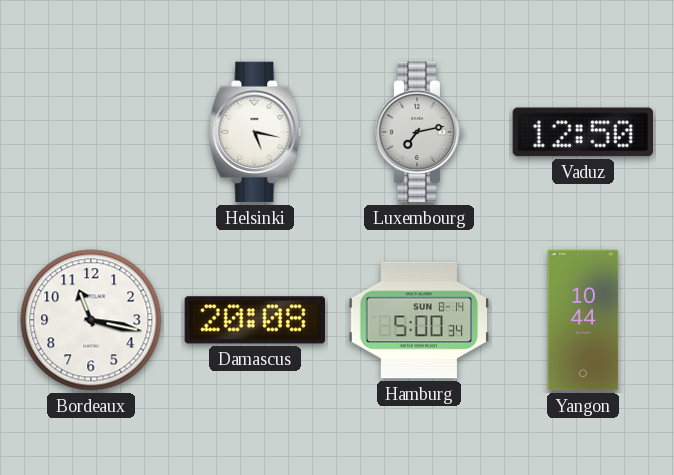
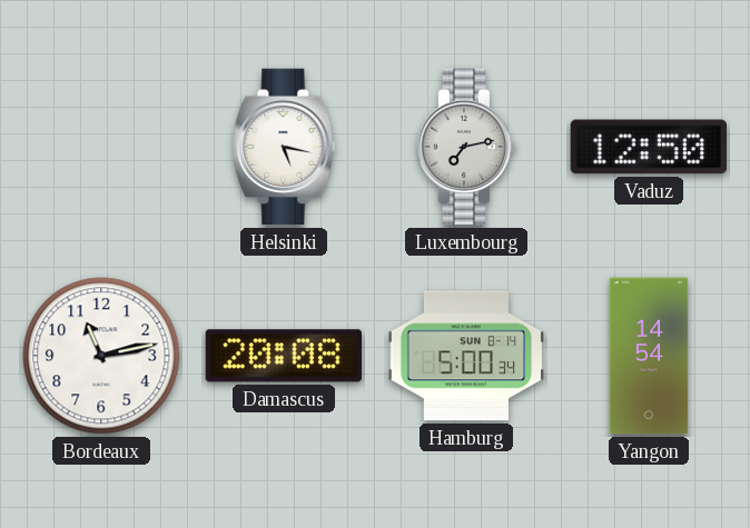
Bordeaux: 11:17 -> 11:13 (101, 356)
Yangon: 10:44 -> 14:54 (649, 356)
